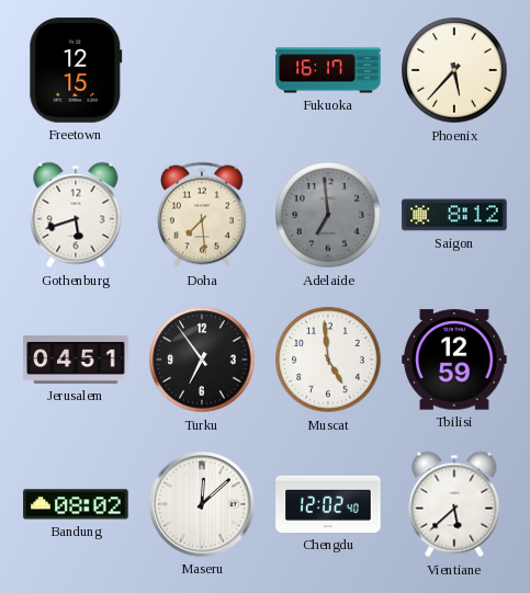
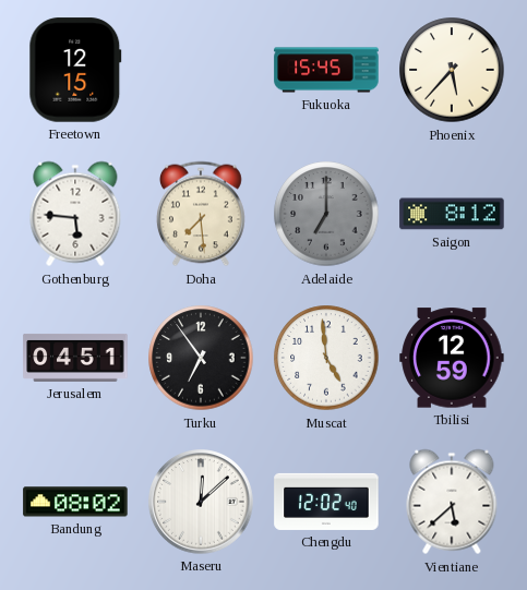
Fukuoka: 16:17 -> 15:45 (326, 70)
Gothenburg: 5:42 -> 5:46 (75, 214)
Adelaide: 6:59 -> 7:00 (326, 214)
